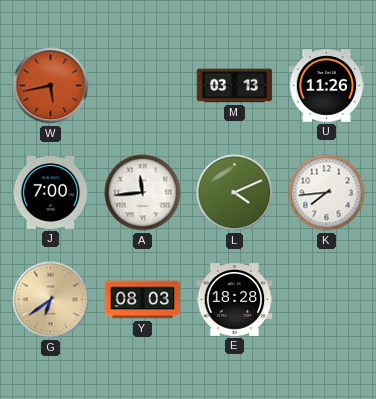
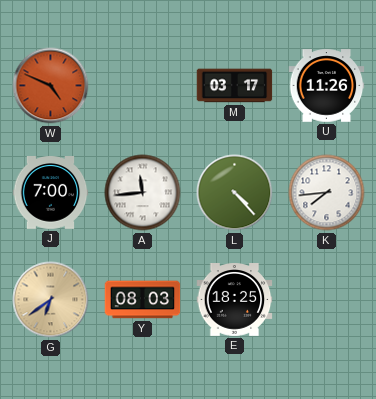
W: 5:43 -> 4:49 (51, 86)
M: 03:13 -> 03:17 (235, 86)
L: 4:11 -> 4:23 (235, 193)
E: 18:28 -> 18:25 (235, 300)
